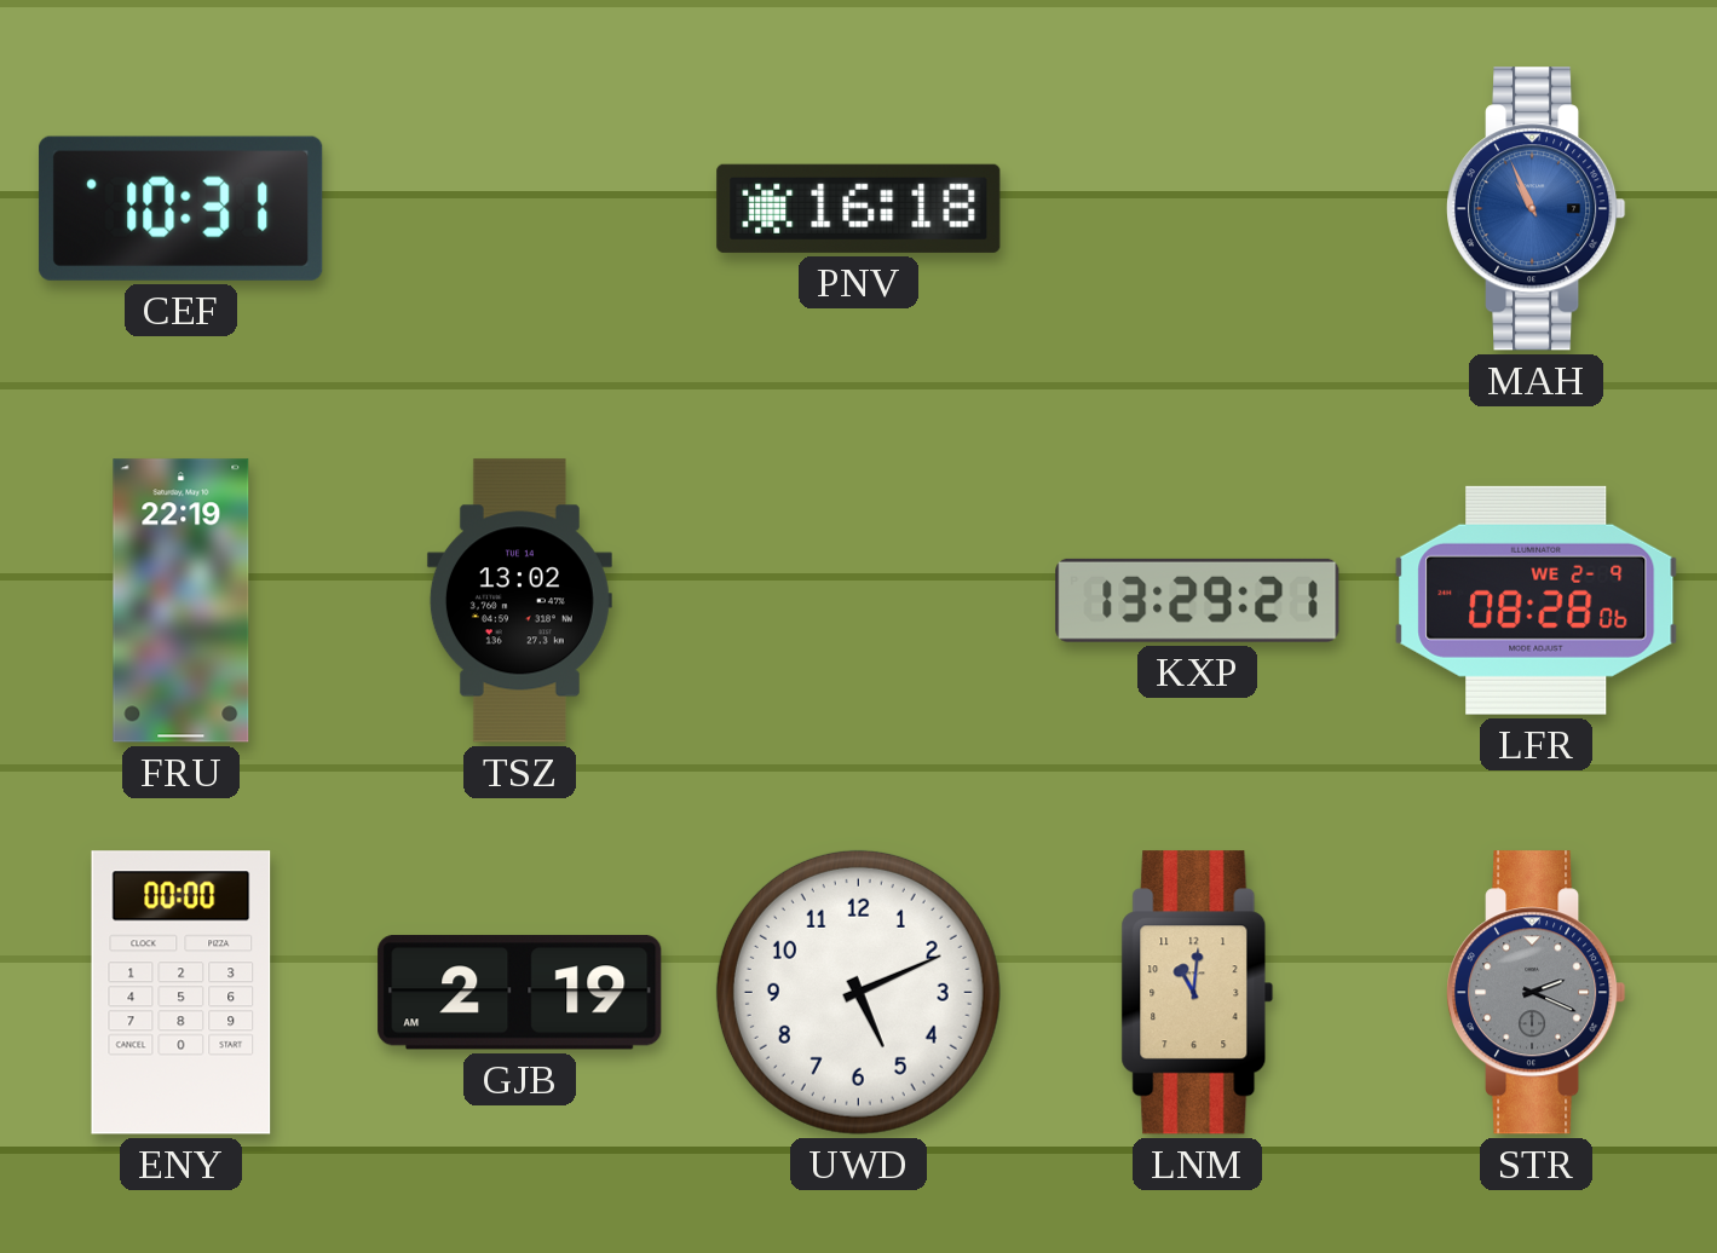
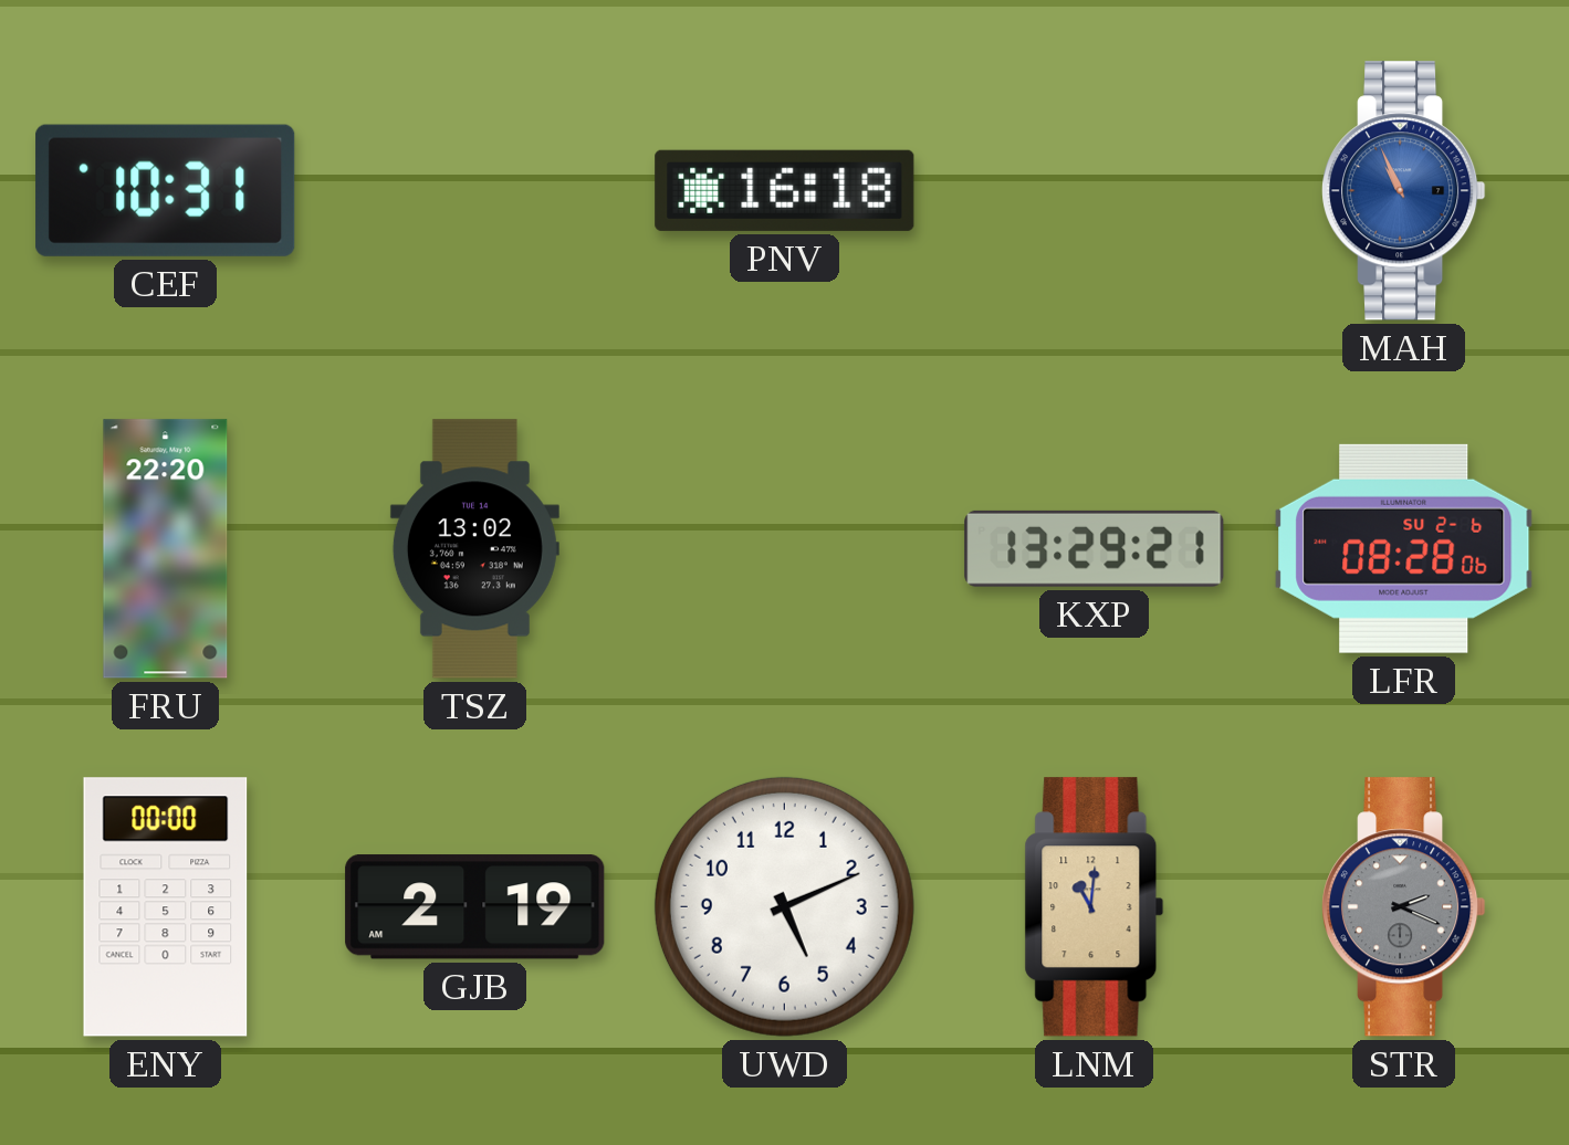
FRU: 22:19 -> 22:20 (166, 549)
LFR date: WE 2-9 -> SU 2-6 (1404, 548)
